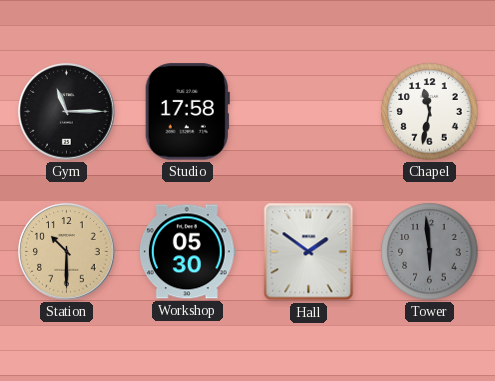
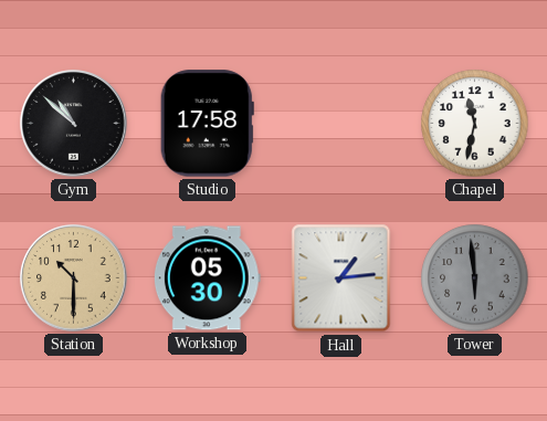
Gym: 11:15 -> 10:52 (74, 124)
Hall: 1:51 -> 1:14 (341, 278)
